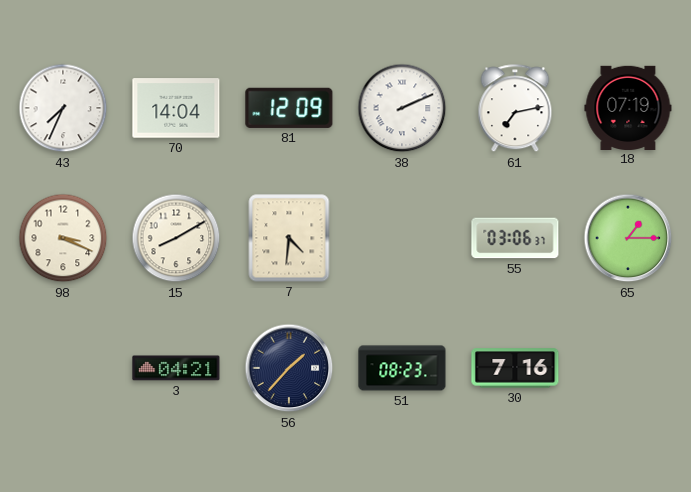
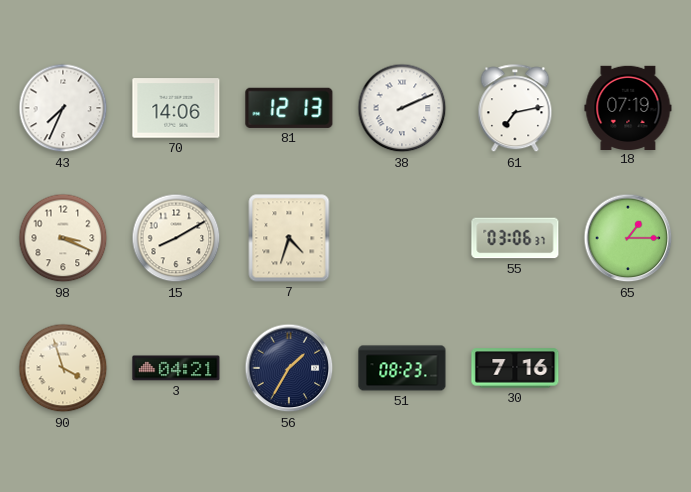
70: 14:04 -> 14:06 (176, 108)
81: 12:09 -> 12:13 (289, 108)
7: 4:31 -> 4:33 (289, 238)
90: none -> 3:57 (63, 368)
56: 1:37 -> 1:35 (289, 368)
